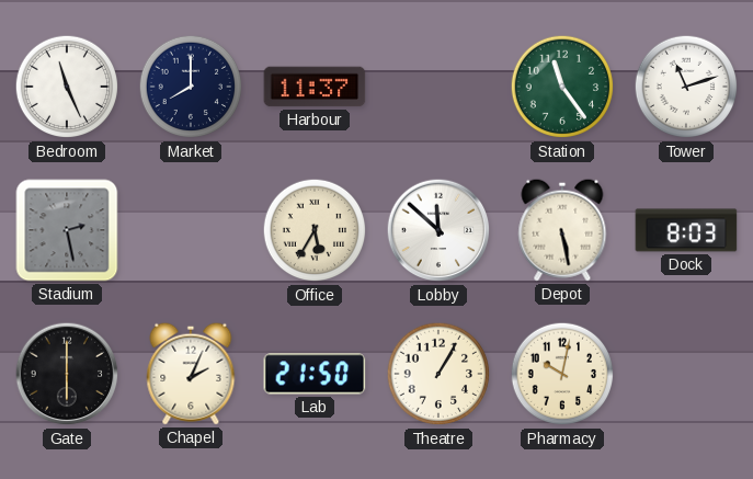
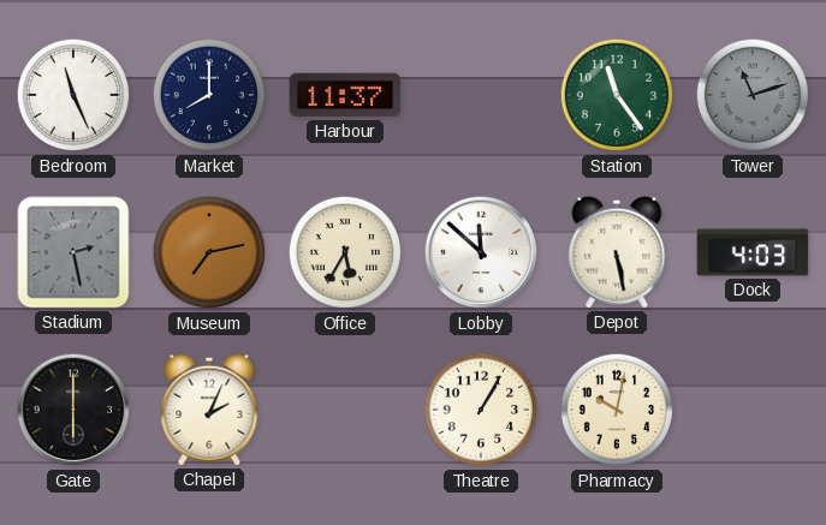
Tower dial: white -> grey (753, 95)
Museum: none -> 7:13 (209, 252)
Dock: 8:03 -> 4:03 (753, 252)
Lab: 21:50 -> none (315, 374)
